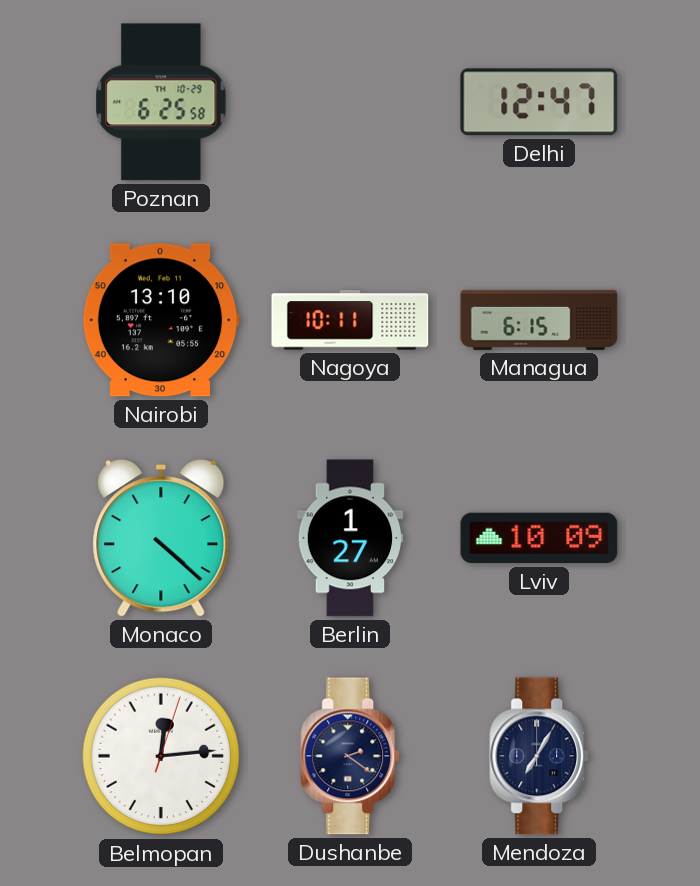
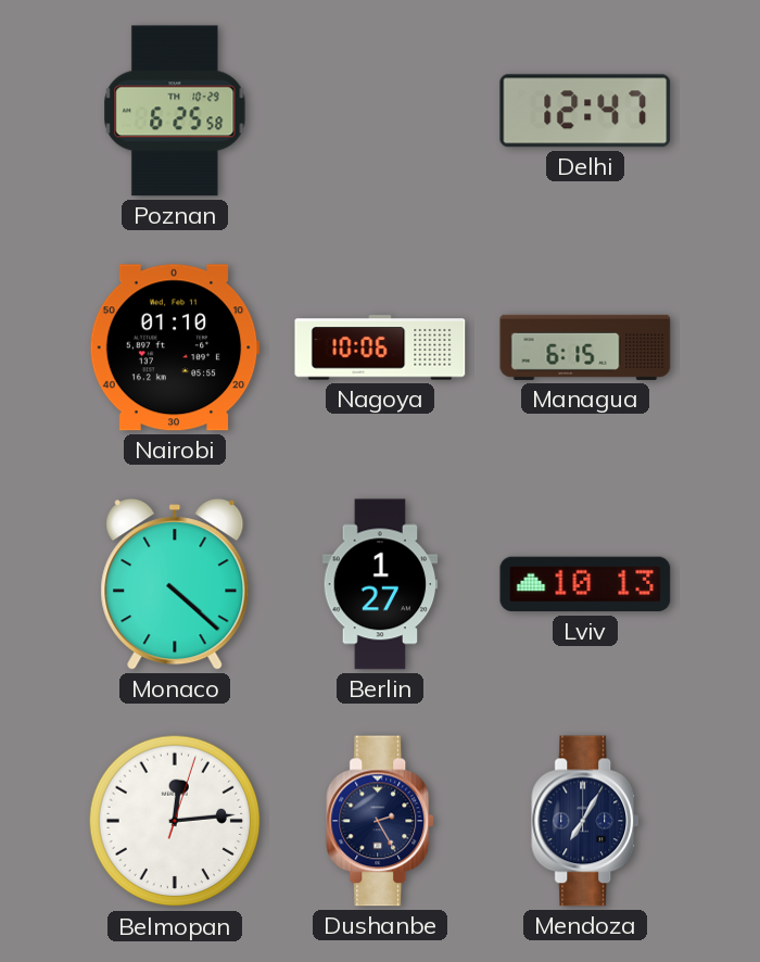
Nairobi: 13:10 -> 01:10 (175, 347)
Nagoya: 10:11 -> 10:06 (380, 347)
Lviv: 10:09 -> 10:13 (585, 584)
Dushanbe: 2:21 -> 2:25 (381, 821)
